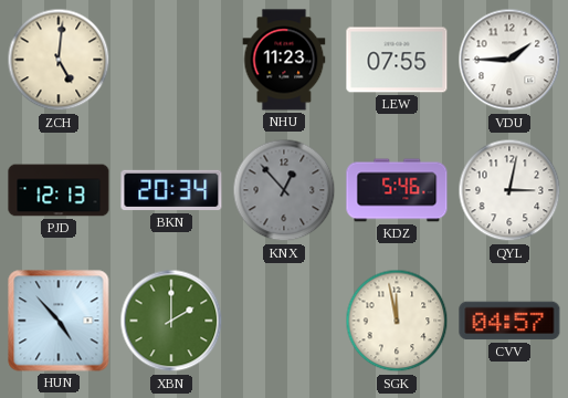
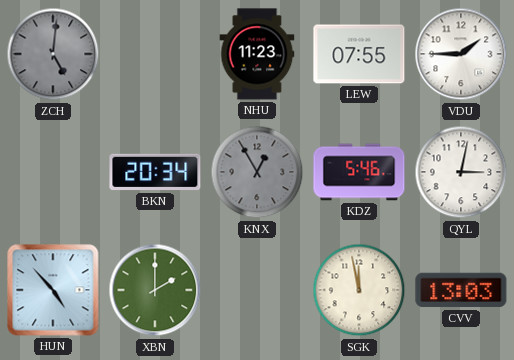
ZCH dial: cream -> grey (53, 54)
PJD: 12:13 -> none (59, 190)
KNX: 12:53 -> 12:55 (257, 172)
CVV: 04:57 -> 13:03 (461, 290)
